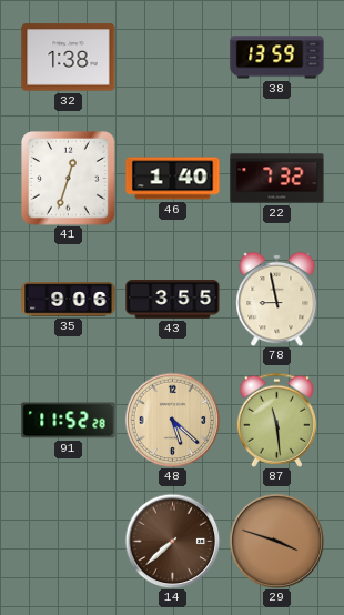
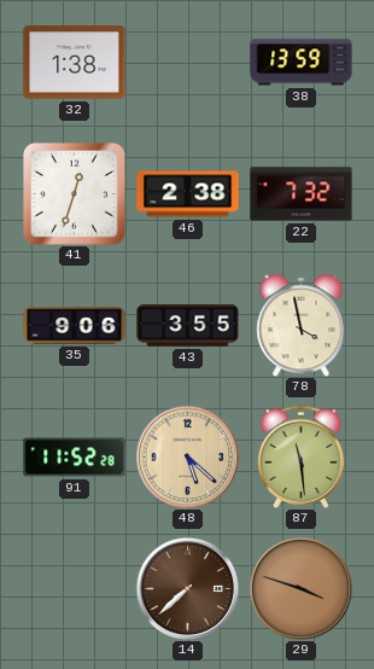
46: 1:40 -> 2:38 (188, 194)
78: 8:58 -> 3:58 (302, 325)
